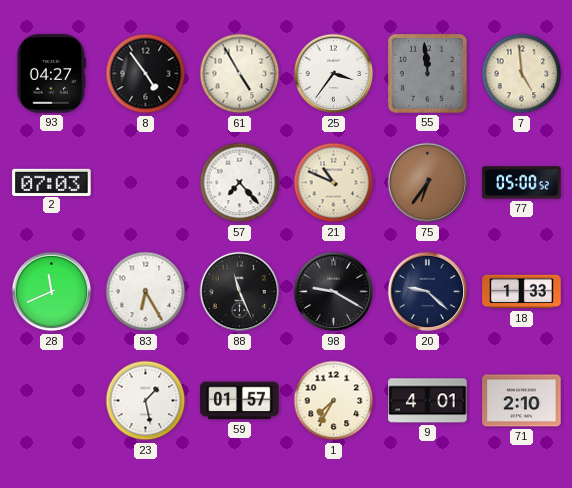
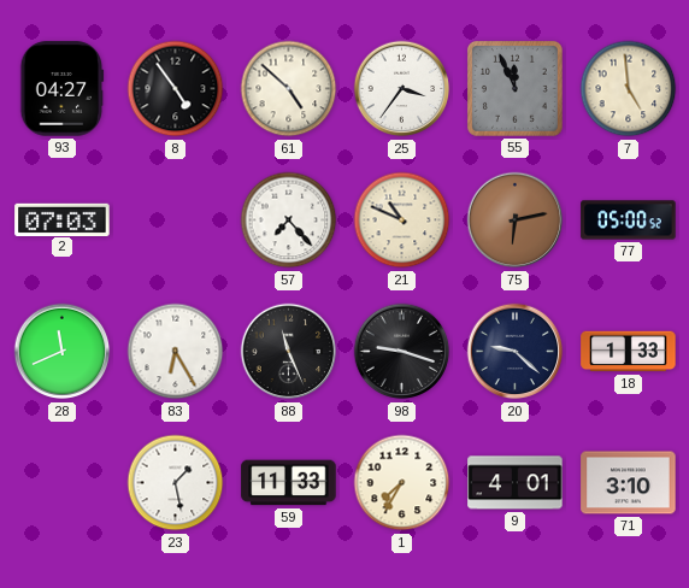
61: 4:55 -> 4:52 (289, 89)
55: 11:59 -> 11:56 (514, 88)
75: 6:36 -> 6:13 (516, 220)
98: 9:20 -> 9:18 (402, 352)
59: 01:57 -> 11:33 (289, 483)
71: 2:10 -> 3:10 (629, 483)
